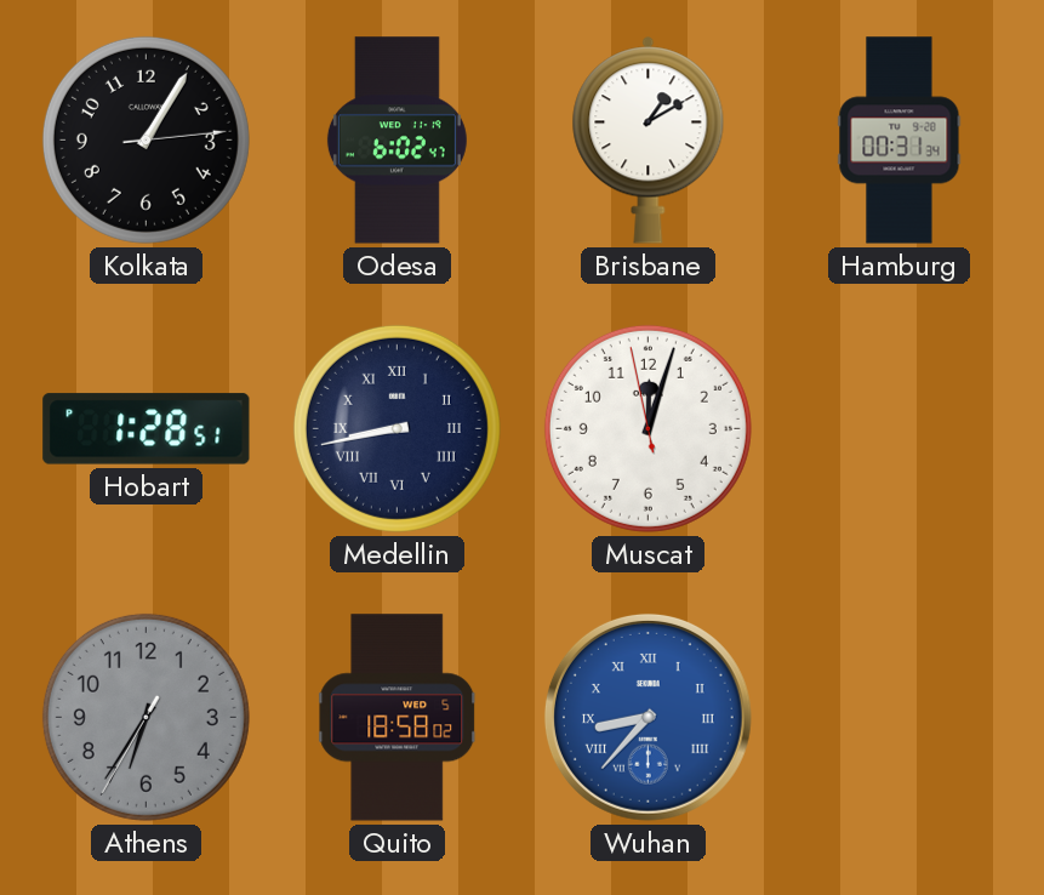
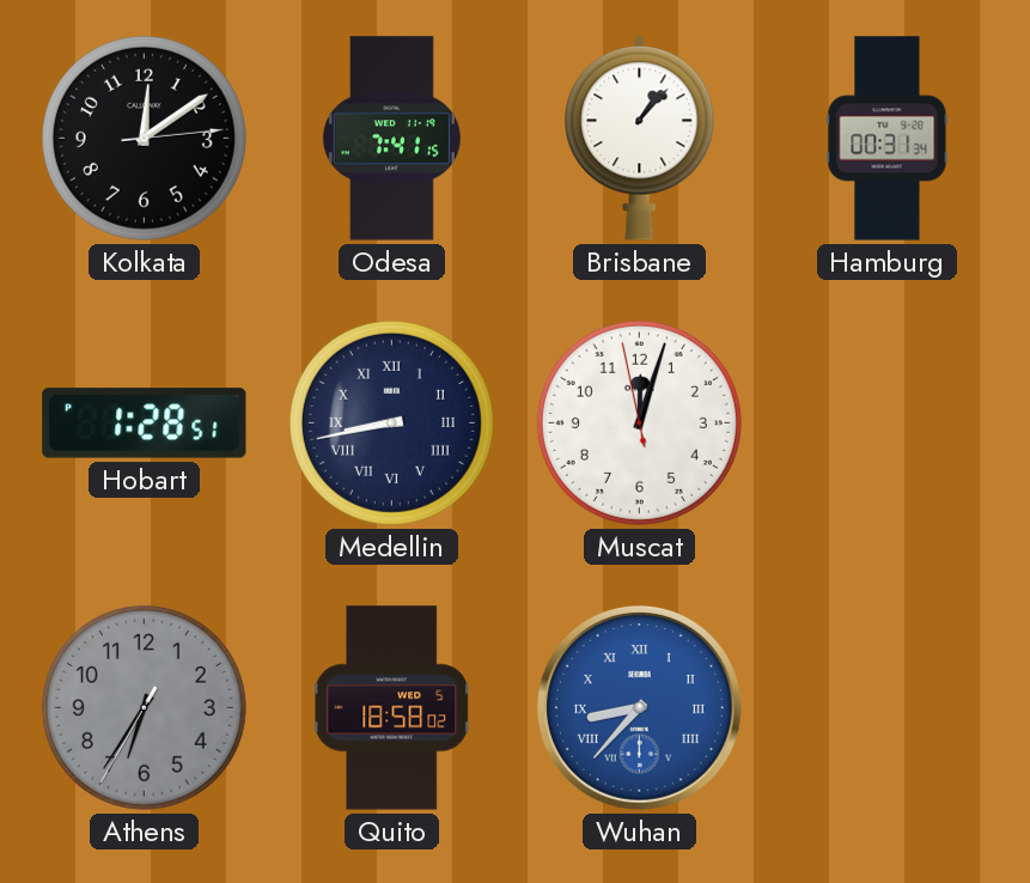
Kolkata: 1:05 -> 12:09 (144, 138)
Odesa: 6:02 -> 7:41 (391, 139)
Brisbane: 1:10 -> 1:07 (640, 139)
